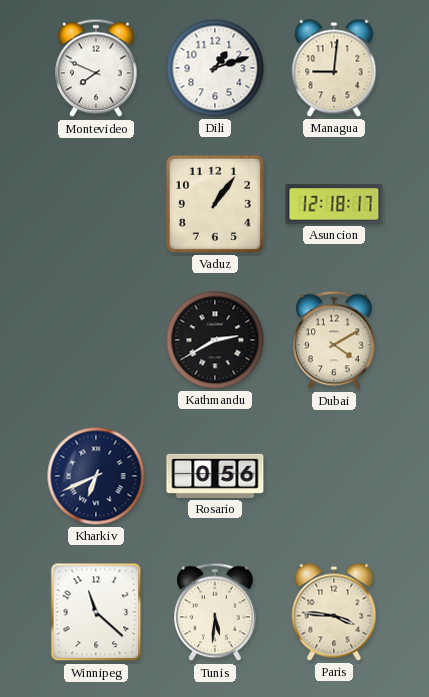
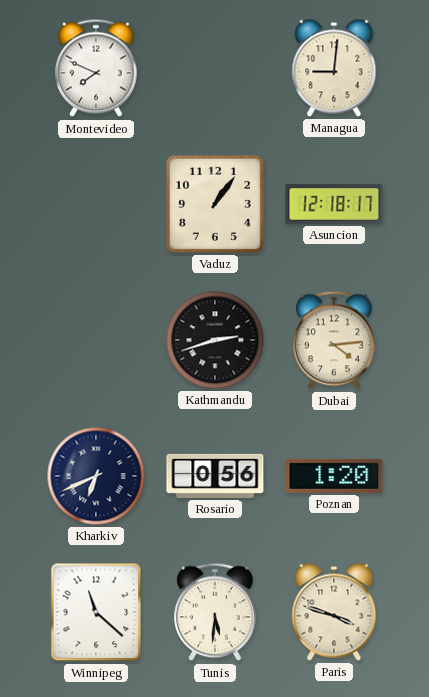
Dili: 1:12 -> none (215, 68)
Kathmandu: 2:40 -> 2:42 (215, 340)
Dubai: 4:10 -> 4:14 (334, 340)
Poznan: none -> 1:20 (334, 476)
Paris: 3:46 -> 3:48 (334, 612)
